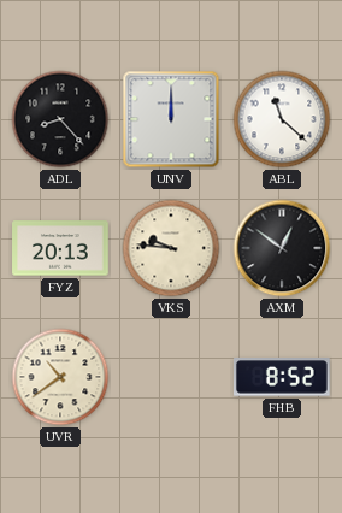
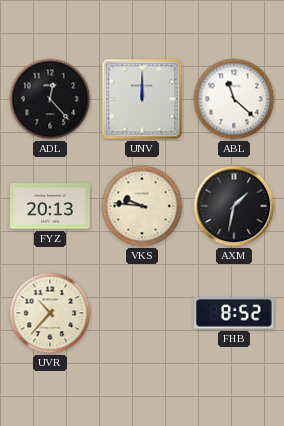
ADL: 8:23 -> 12:23 (50, 99)
AXM: 12:51 -> 1:32 (234, 206)
UVR: 10:39 -> 10:37 (50, 313)
